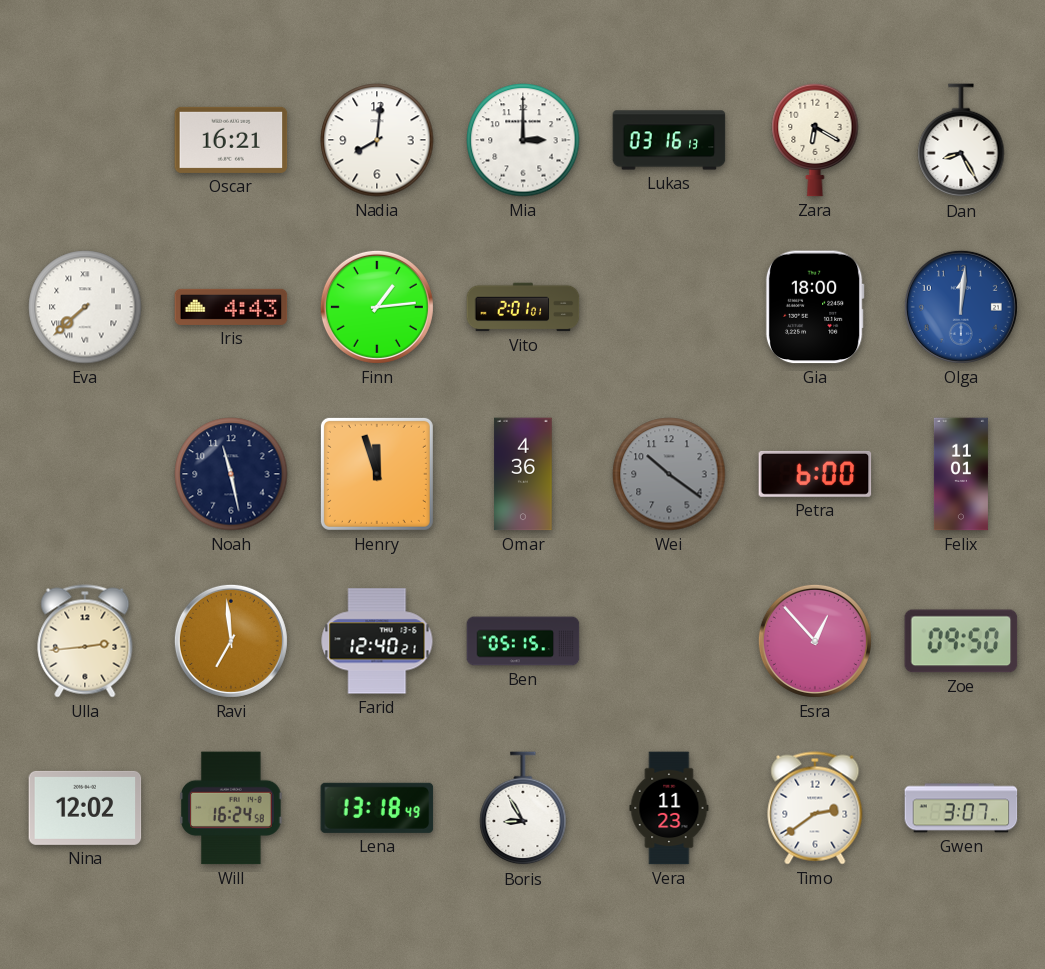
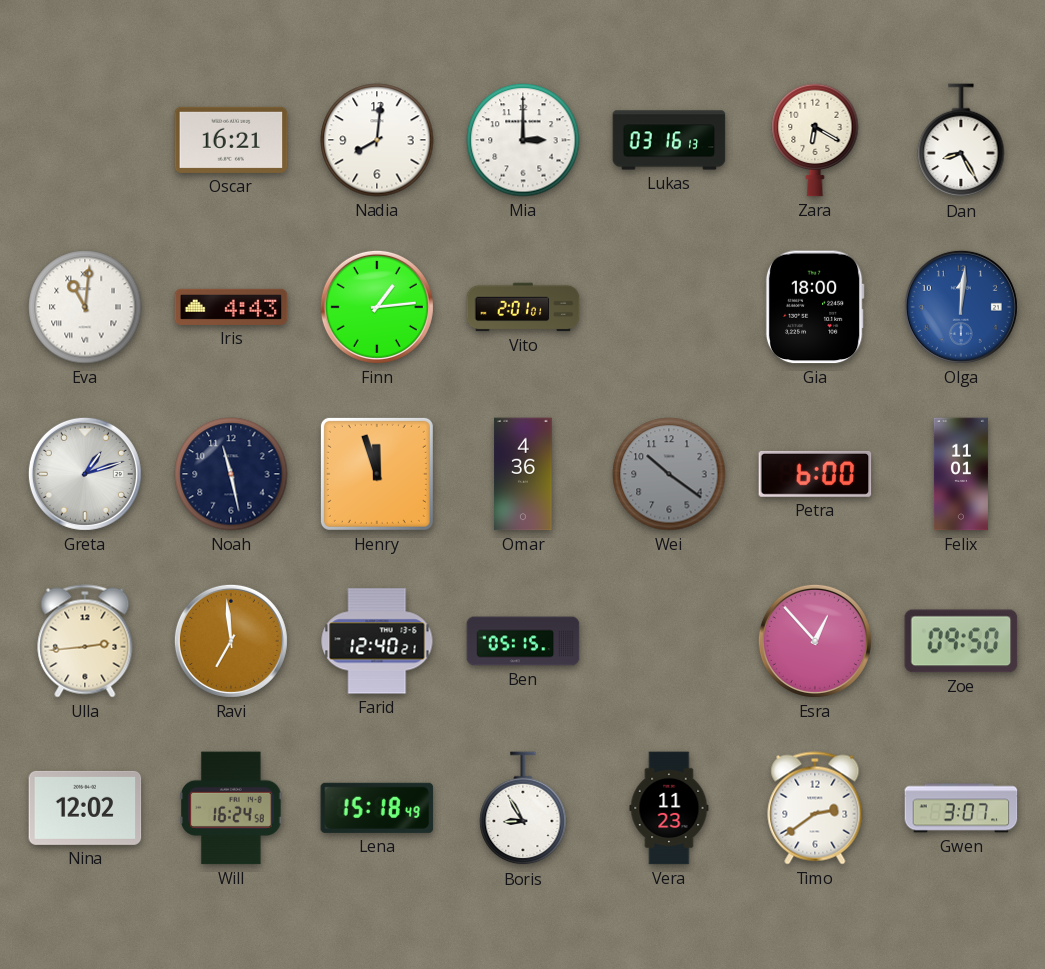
Eva: 7:38 -> 11:01 (85, 307)
Greta: none -> 1:12 (85, 474)
Lena: 13:18 -> 15:18 (377, 808)
